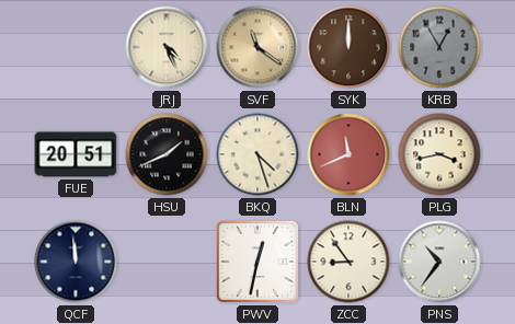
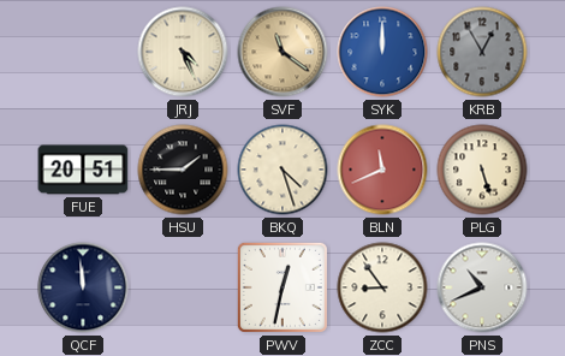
SYK dial: brown -> blue (382, 52)
HSU: 1:41 -> 1:45 (183, 170)
PLG: 3:43 -> 5:27 (482, 170)
PNS: 10:36 -> 10:41 (482, 287)
